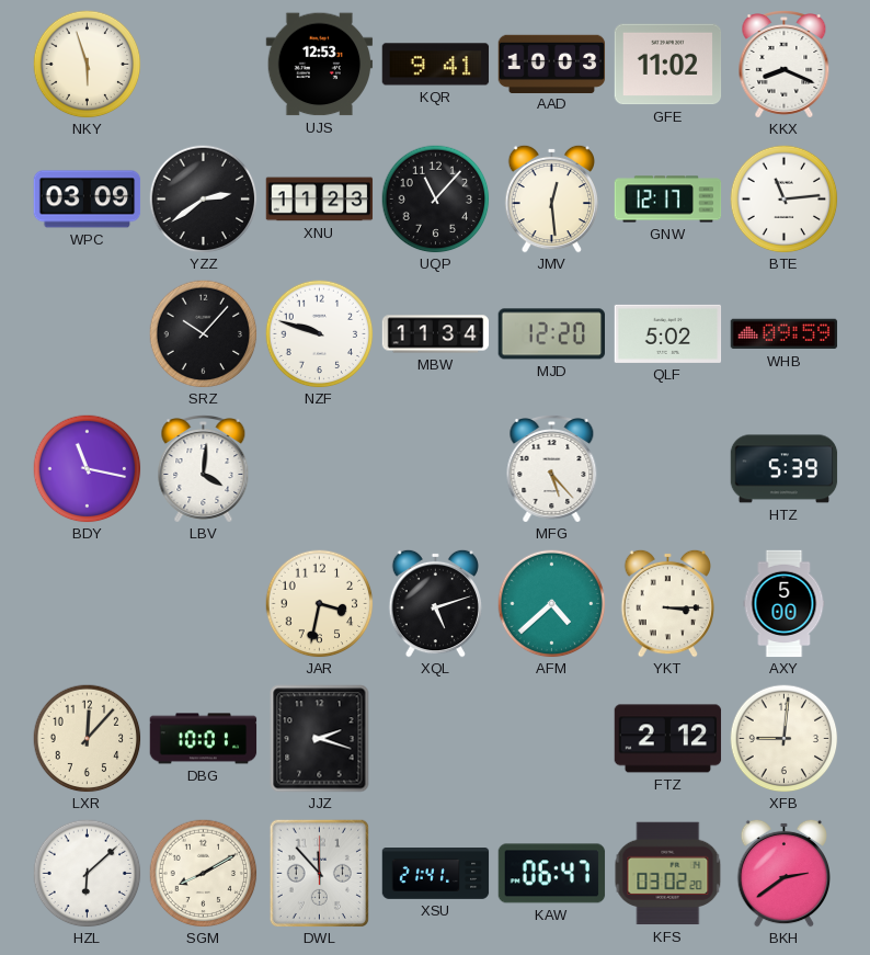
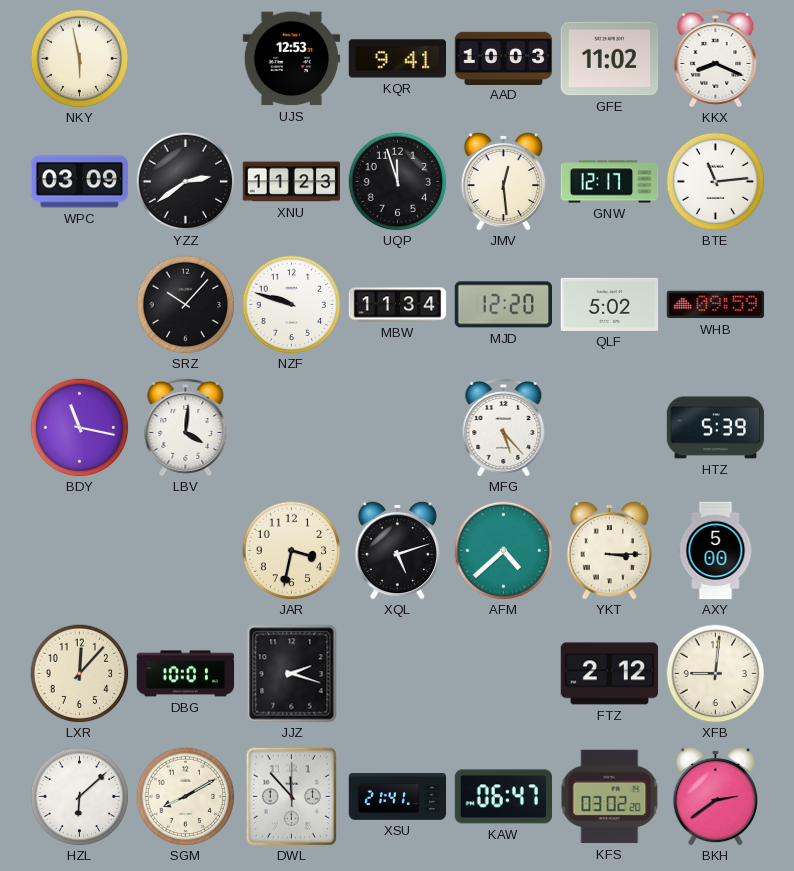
NKY: 5:57 -> 5:58 (80, 59)
UQP: 11:07 -> 11:57 (398, 182)
